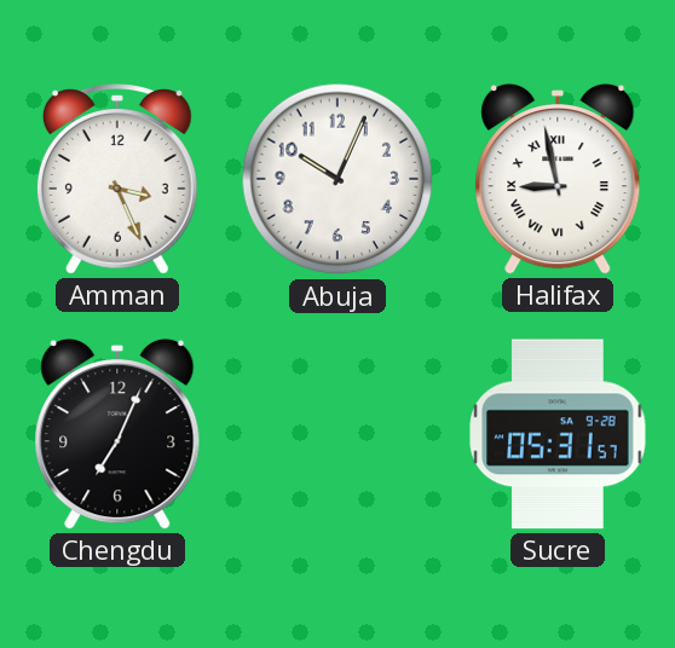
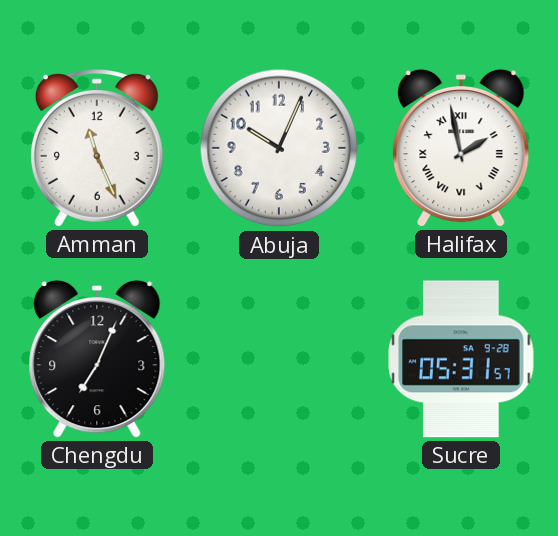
Amman: 3:26 -> 11:26 (97, 148)
Halifax: 8:58 -> 1:58 (461, 149)
